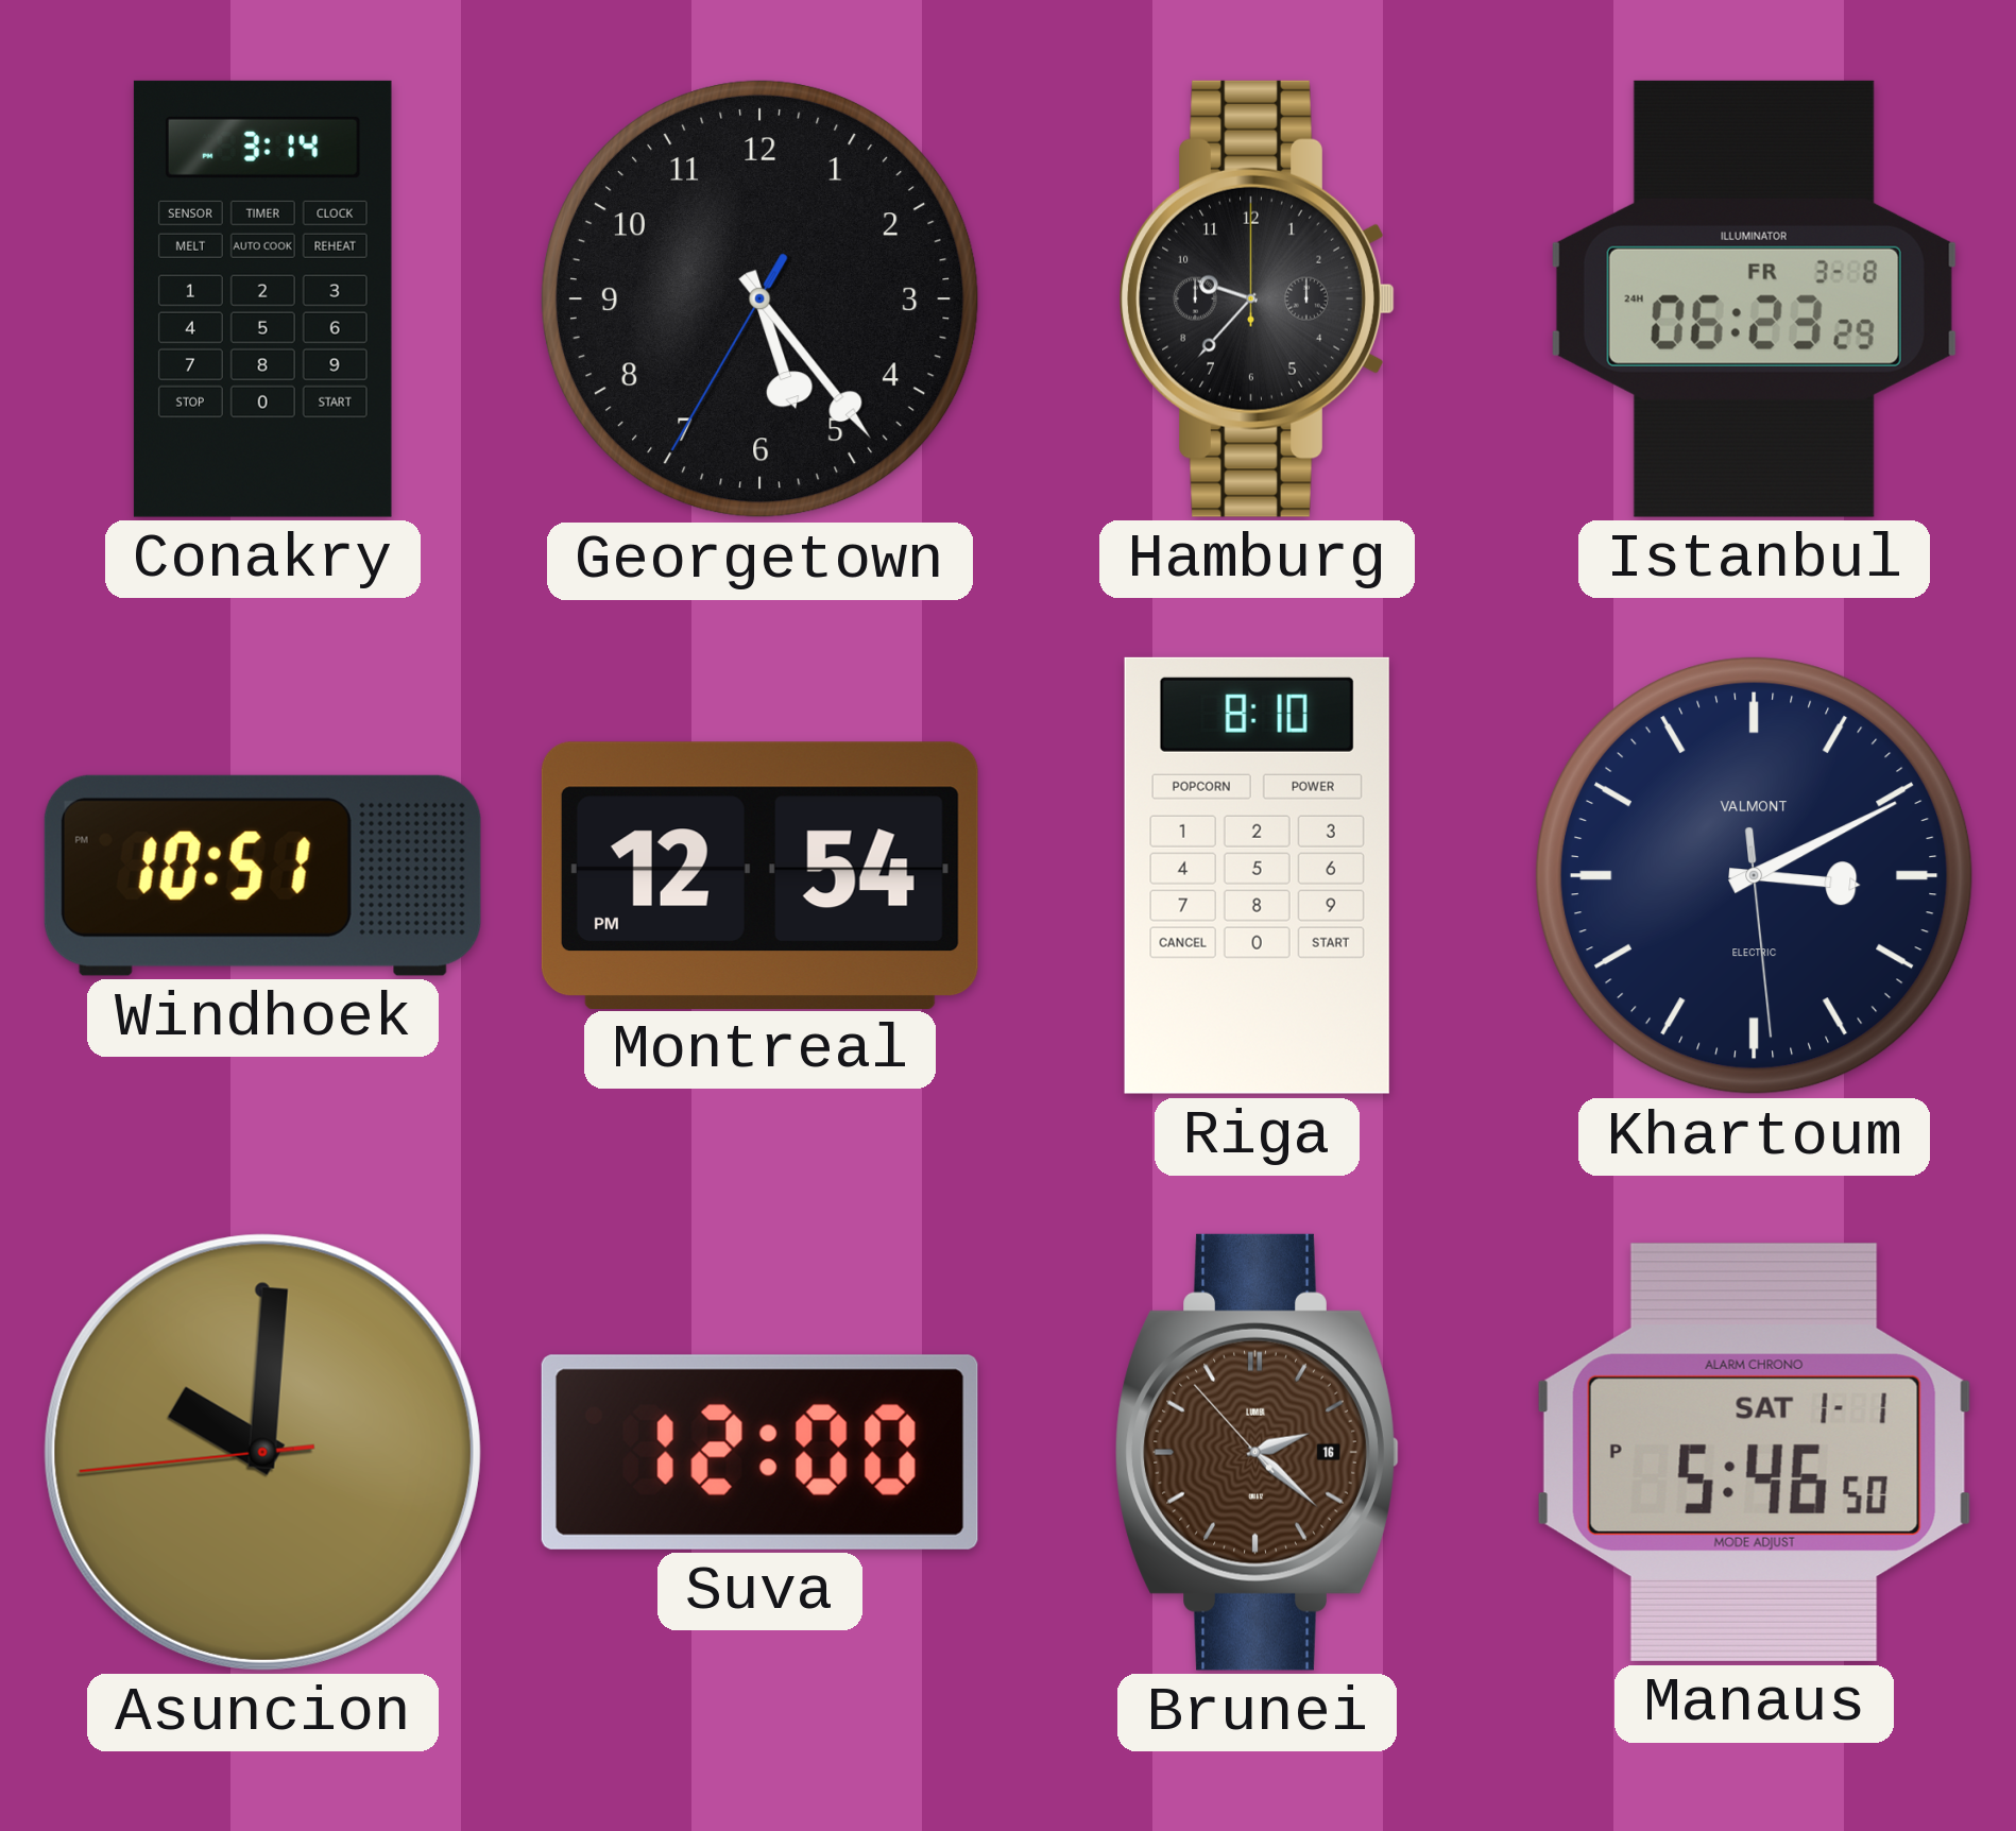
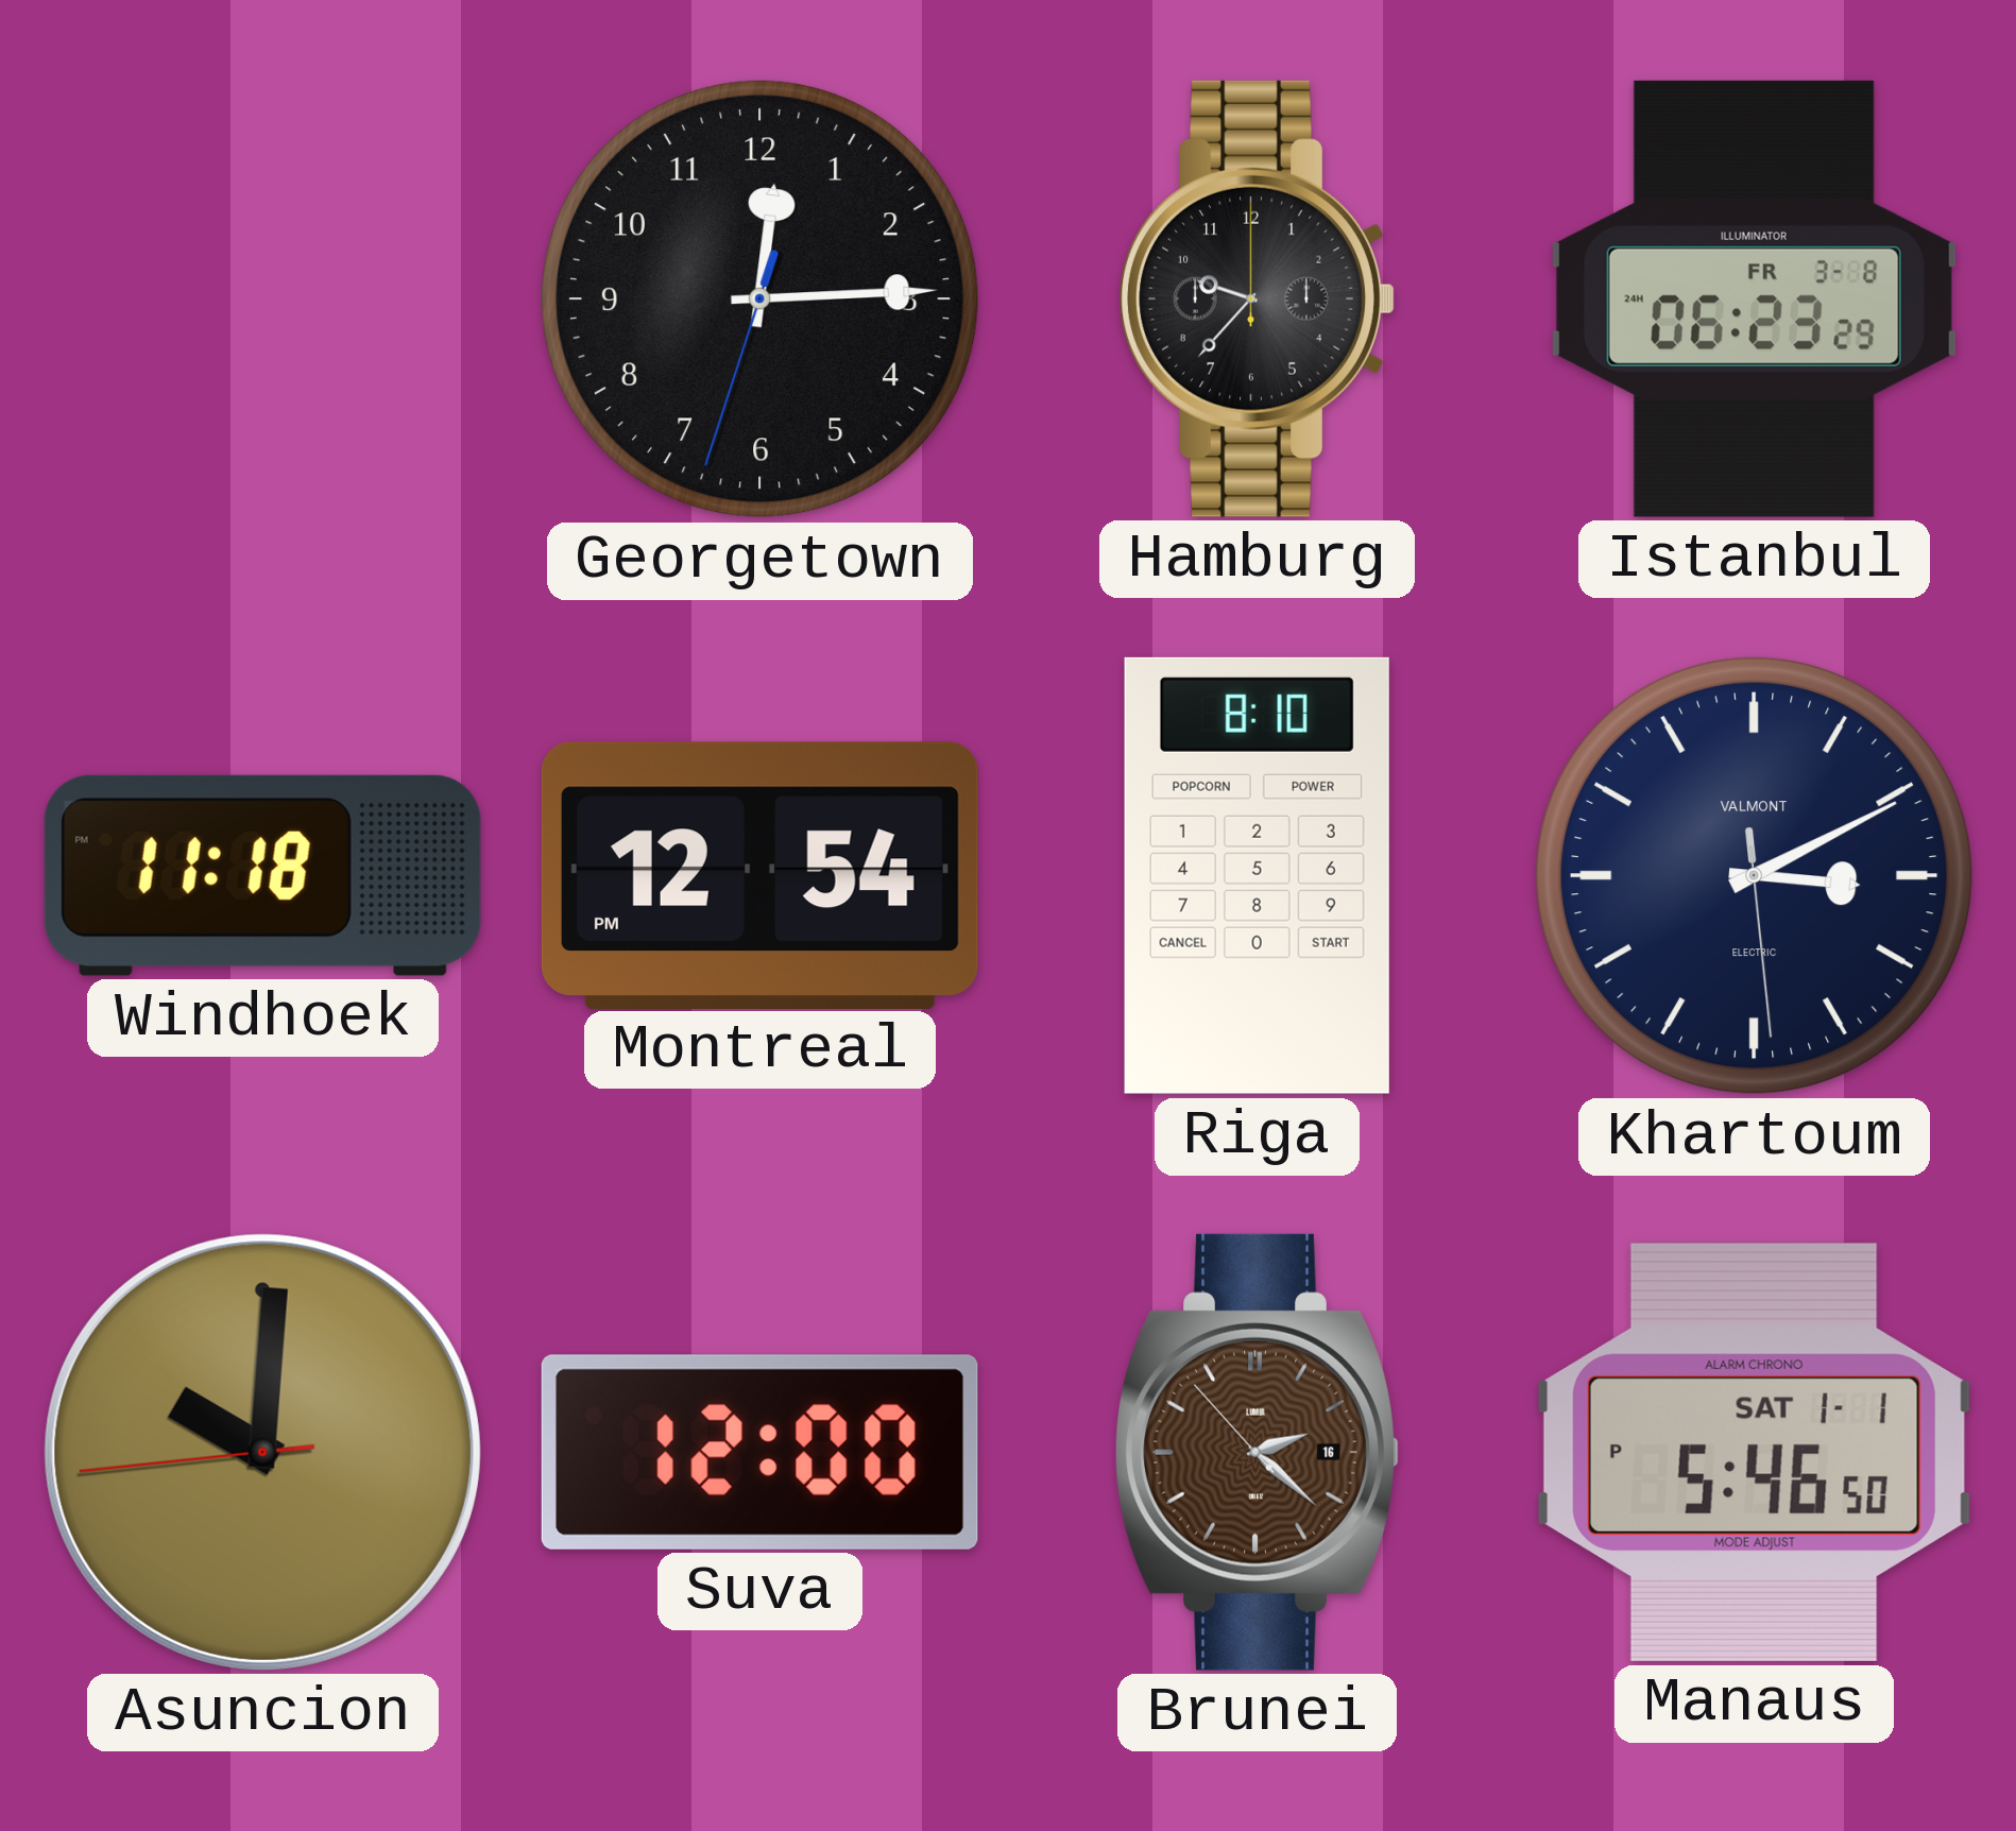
Conakry: 3:14 -> none (262, 298)
Georgetown: 5:23 -> 12:14 (759, 298)
Windhoek: 10:51 -> 11:18 (262, 875)
